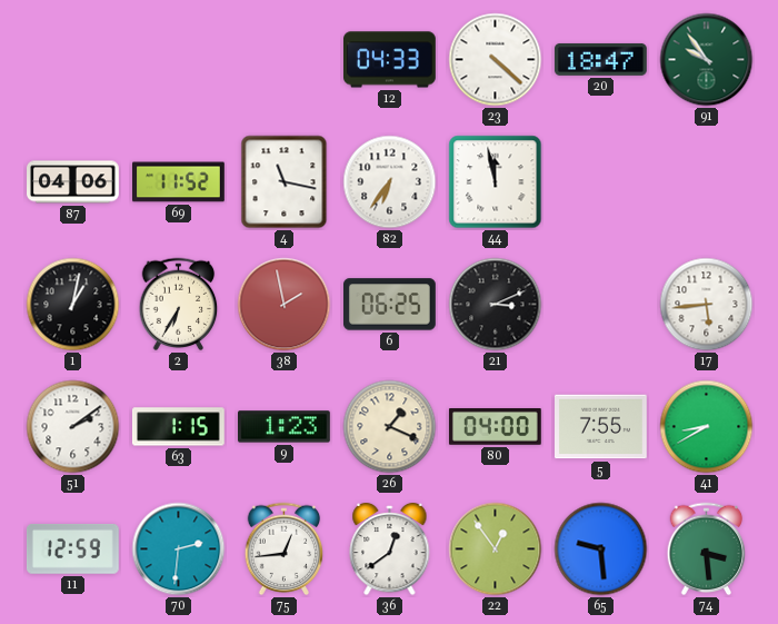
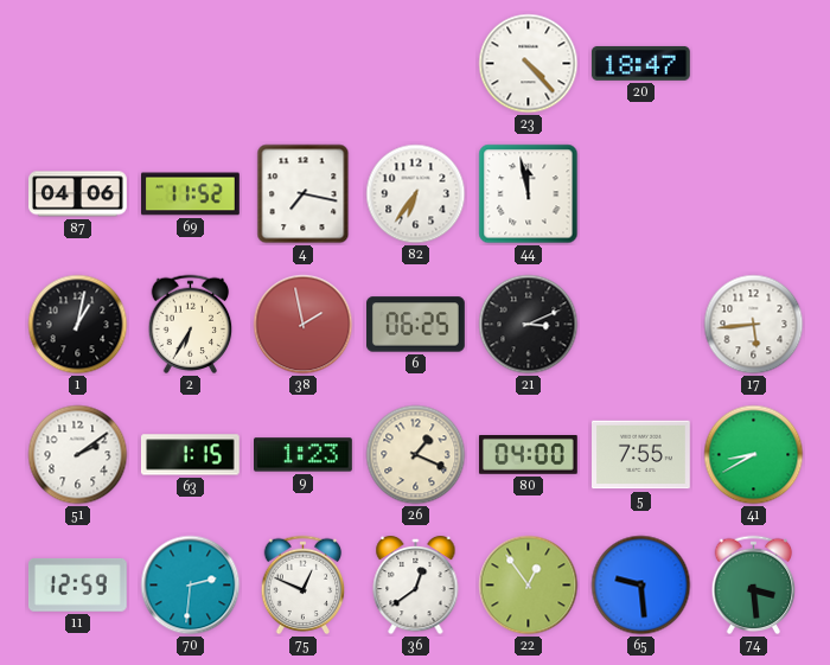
12: 04:33 -> none (390, 60)
23: 4:22 -> 4:23 (529, 64)
91: 9:54 -> none (707, 60)
4: 11:17 -> 7:17 (304, 194)
75: 12:44 -> 12:49 (304, 586)
